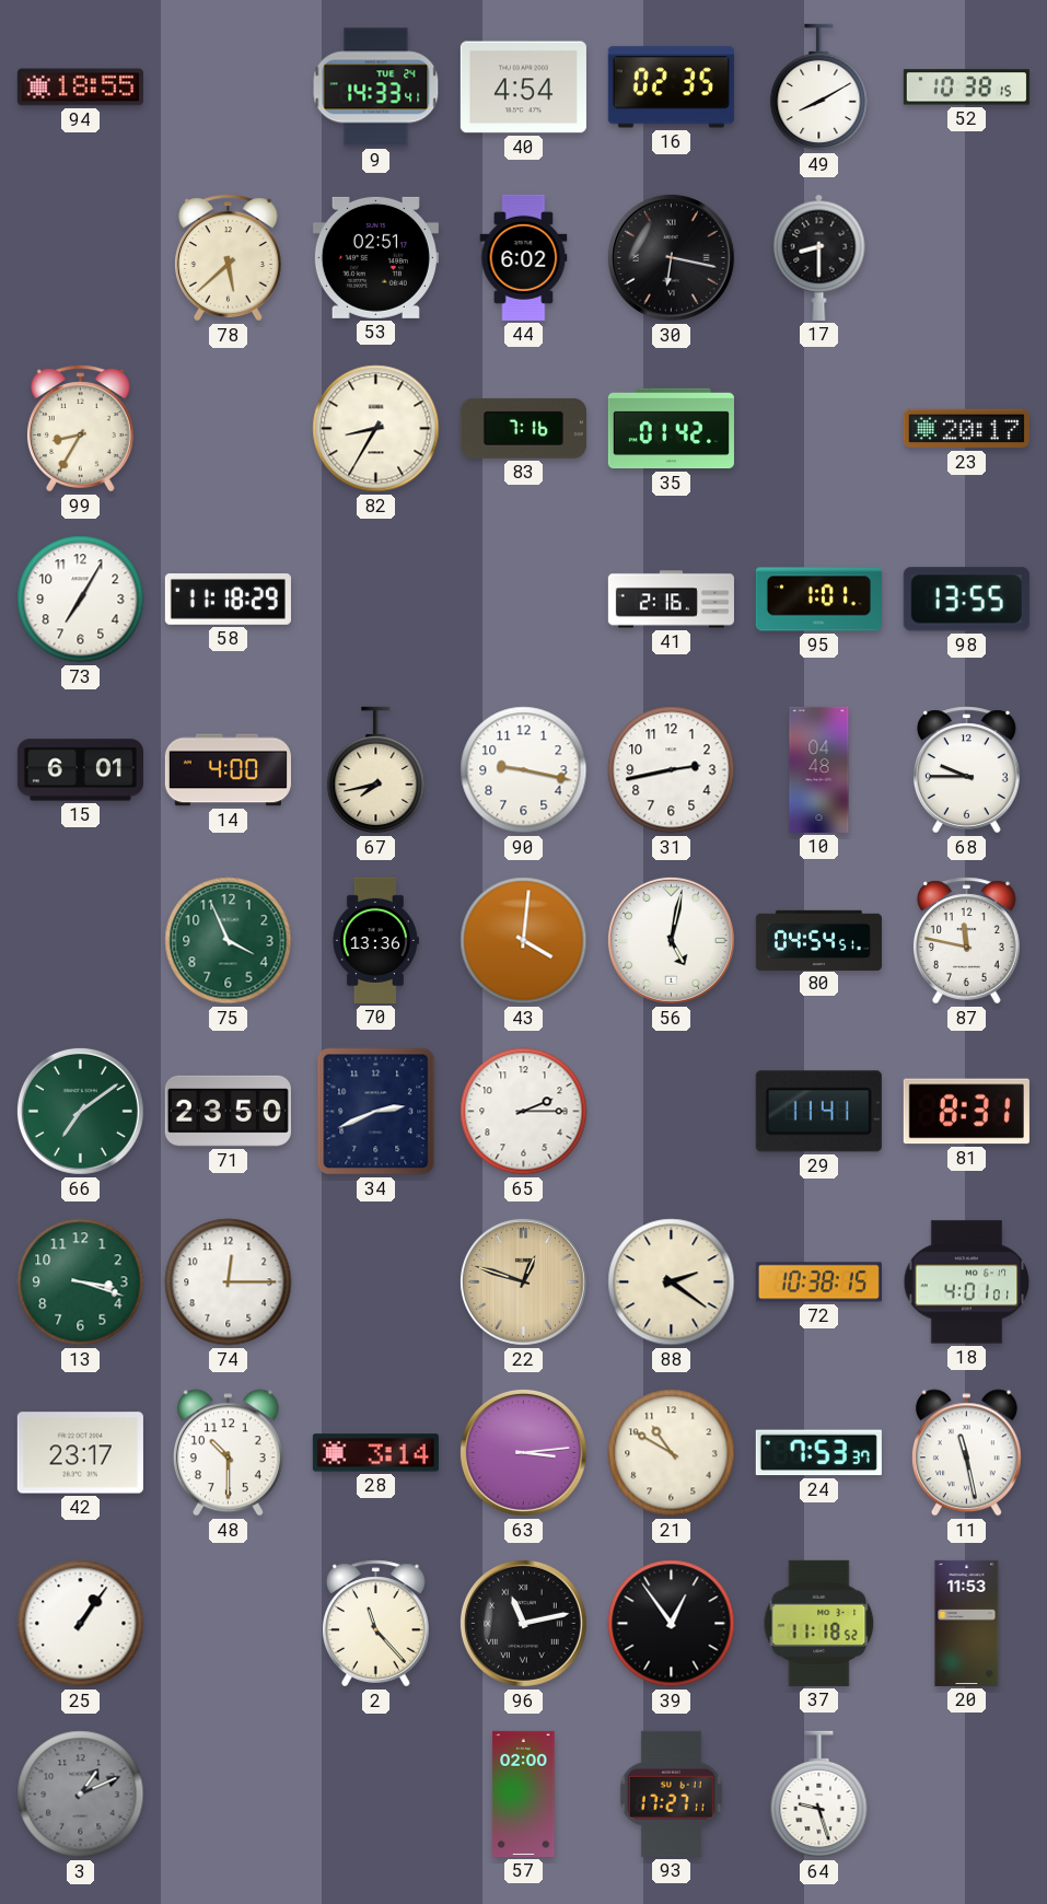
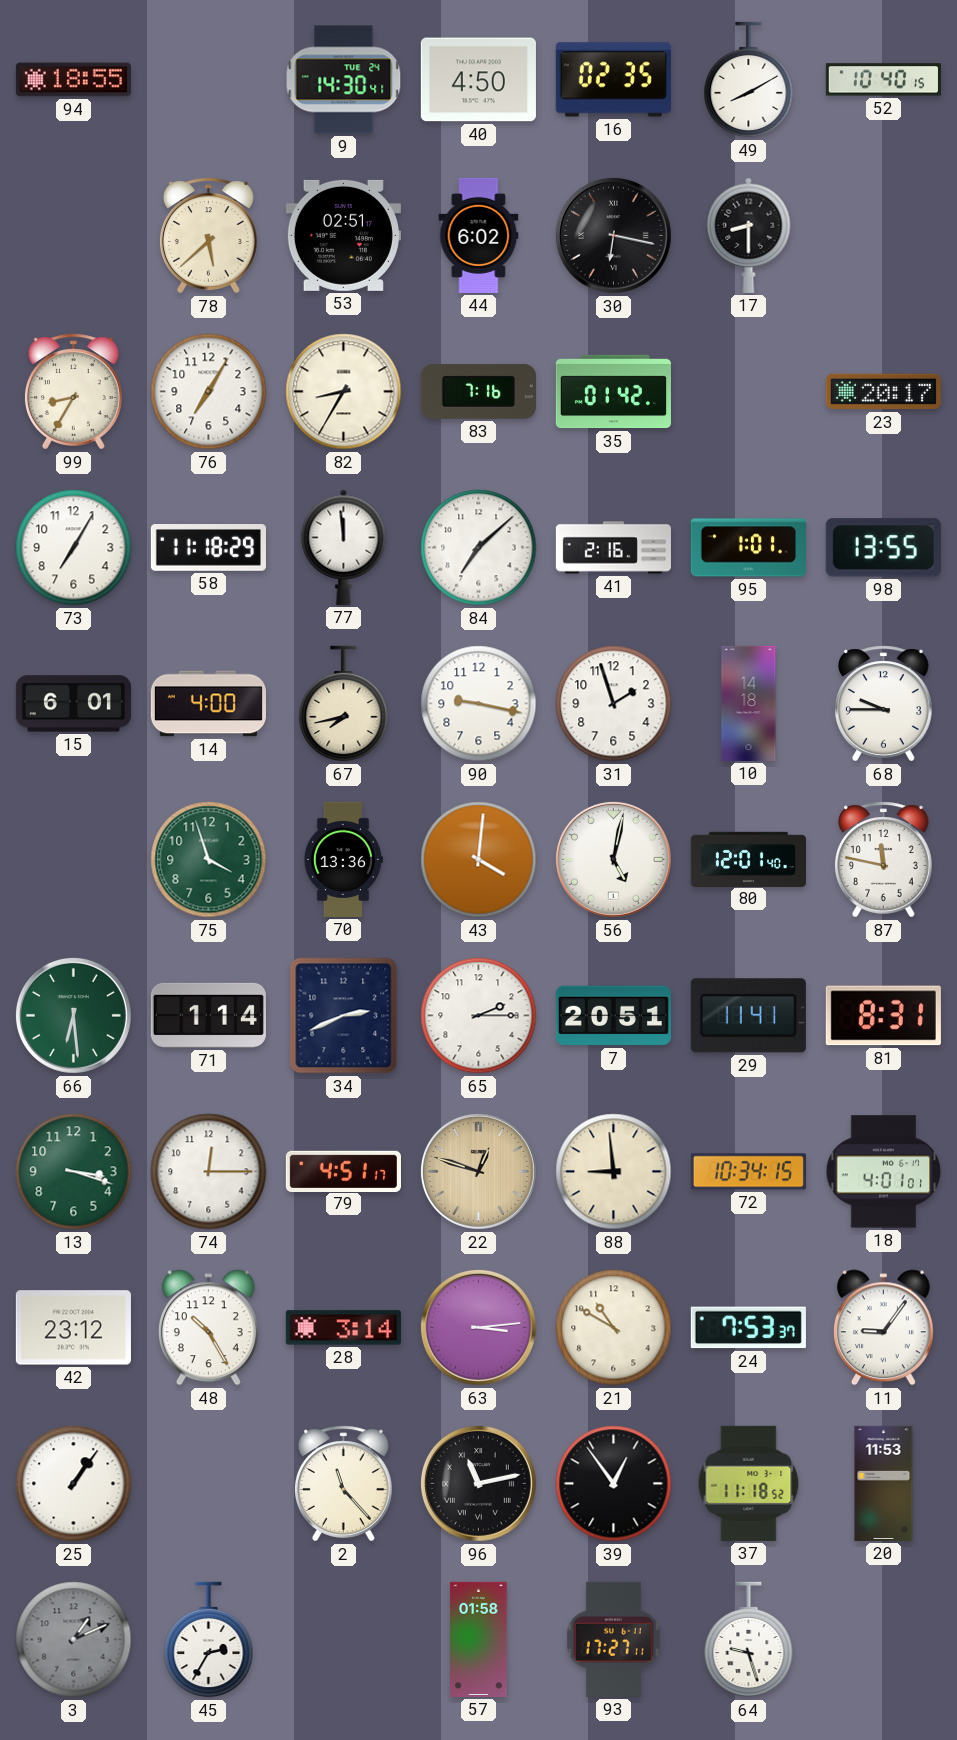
9: 14:33 -> 14:30 (344, 80)
40: 4:54 -> 4:50 (478, 80)
52: 10:38 -> 10:40 (883, 80)
76: none -> 7:05 (209, 392)
77: none -> 11:59 (344, 547)
84: none -> 7:08 (479, 548)
31: 2:43 -> 1:57 (614, 704)
10: 04:48 -> 14:18 (749, 703)
75: 3:56 -> 3:57 (209, 860)
80: 04:54 -> 12:01 (748, 859)
66: 7:09 -> 6:29 (73, 1015)
71: 23:50 -> 1:14 (208, 1015)
7: none -> 20:51 (613, 1016)
79: none -> 4:51 (343, 1171)
88: 2:21 -> 8:59 (614, 1172)
72: 10:38 -> 10:34 (748, 1172)
42: 23:17 -> 23:12 (73, 1328)
48: 10:30 -> 10:25 (208, 1328)
11: 11:28 -> 9:06 (883, 1328)
45: none -> 2:35 (209, 1640)
57: 02:00 -> 01:58 (479, 1639)
